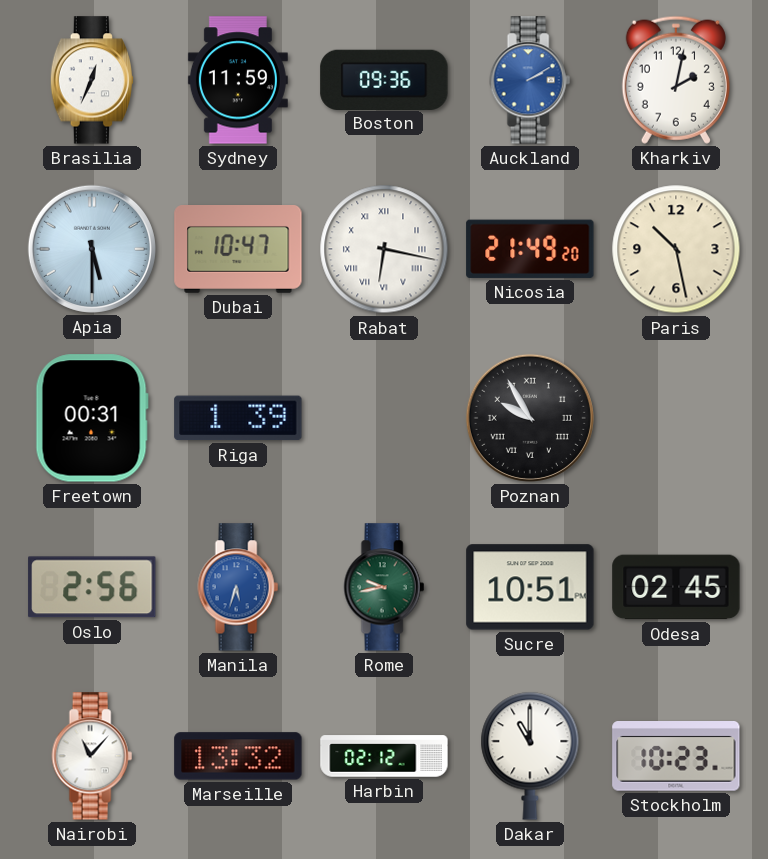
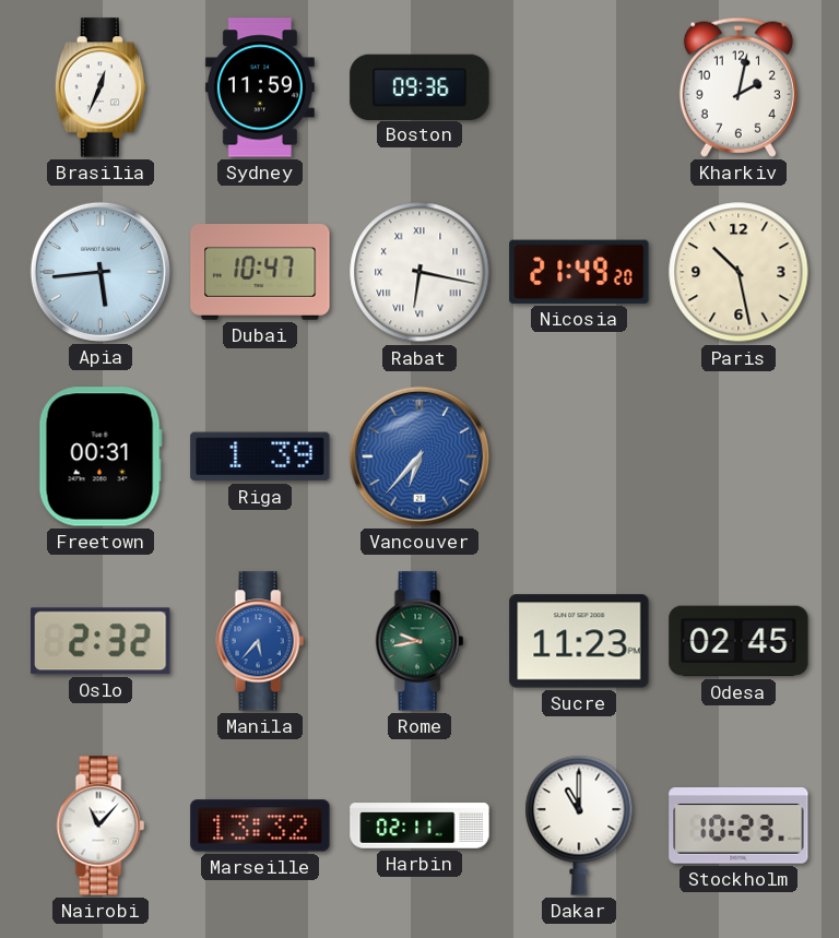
Auckland: 2:10 -> none (530, 80)
Apia: 5:30 -> 5:44 (101, 272)
Vancouver: none -> 6:37 (419, 456)
Poznan: 9:55 -> none (530, 418)
Oslo: 2:56 -> 2:32 (101, 641)
Manila: 5:33 -> 5:37 (260, 641)
Sucre: 10:51 -> 11:23 (579, 641)
Harbin: 02:12 -> 02:11 (419, 826)
